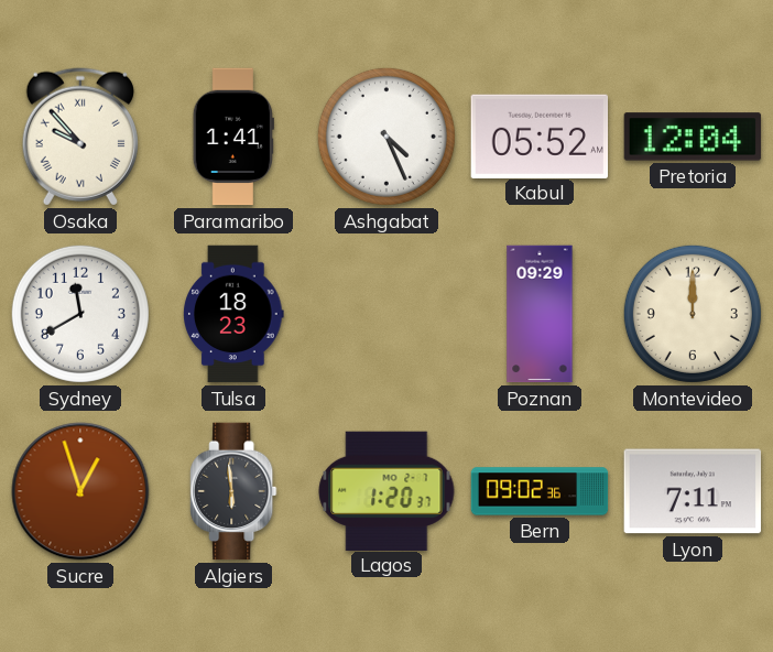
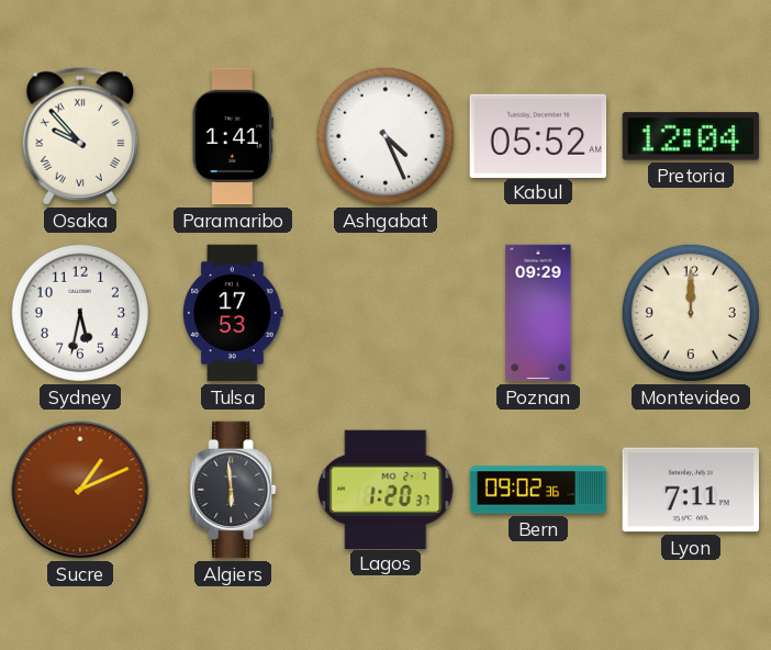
Sydney: 11:40 -> 5:32 (80, 313)
Tulsa: 18:23 -> 17:53 (233, 313)
Sucre: 12:57 -> 1:11 (80, 490)
